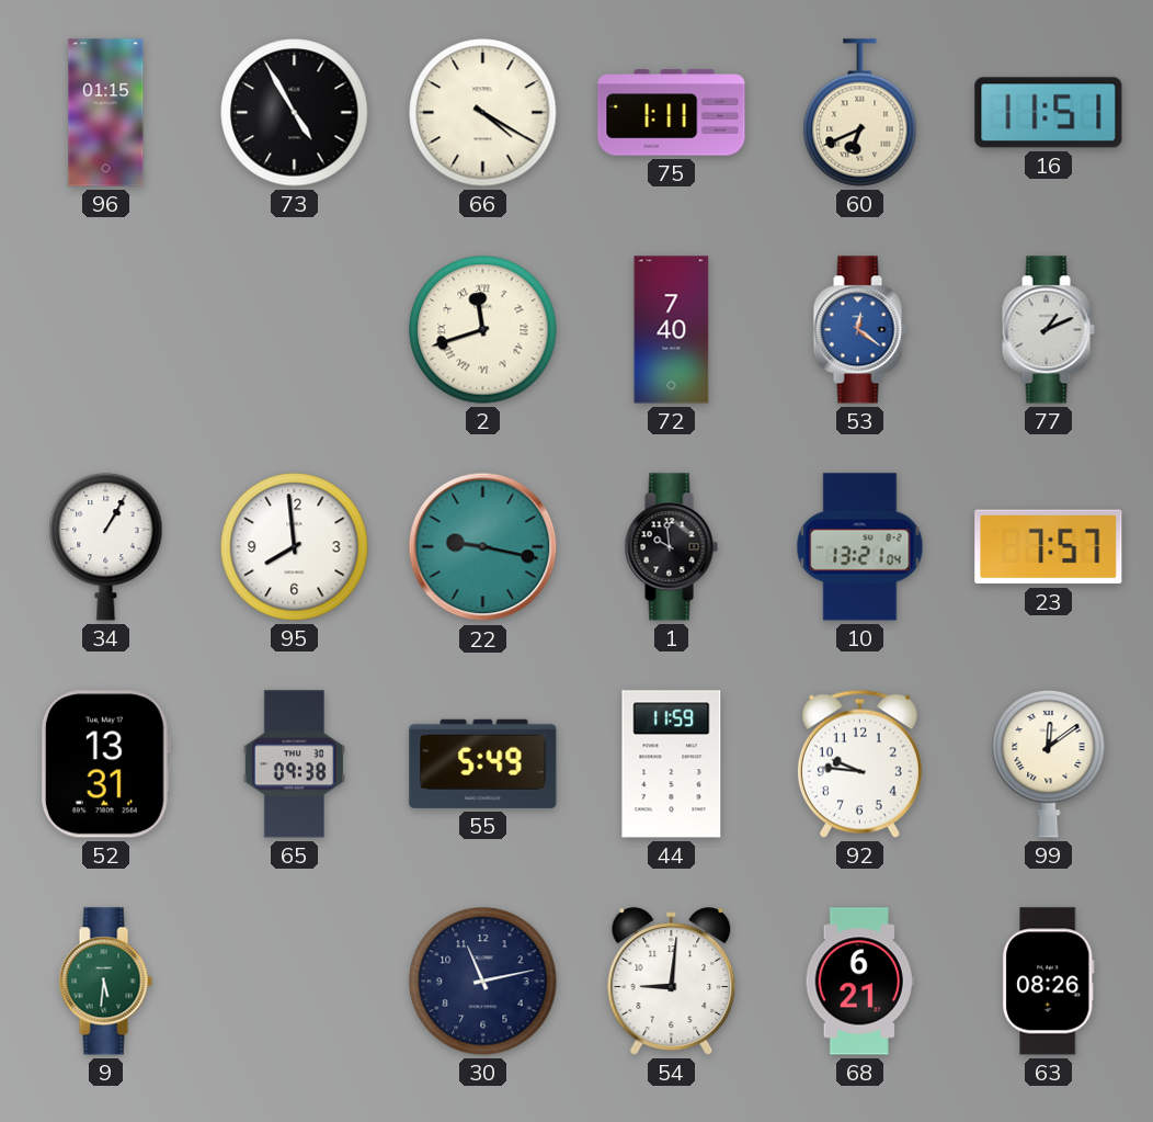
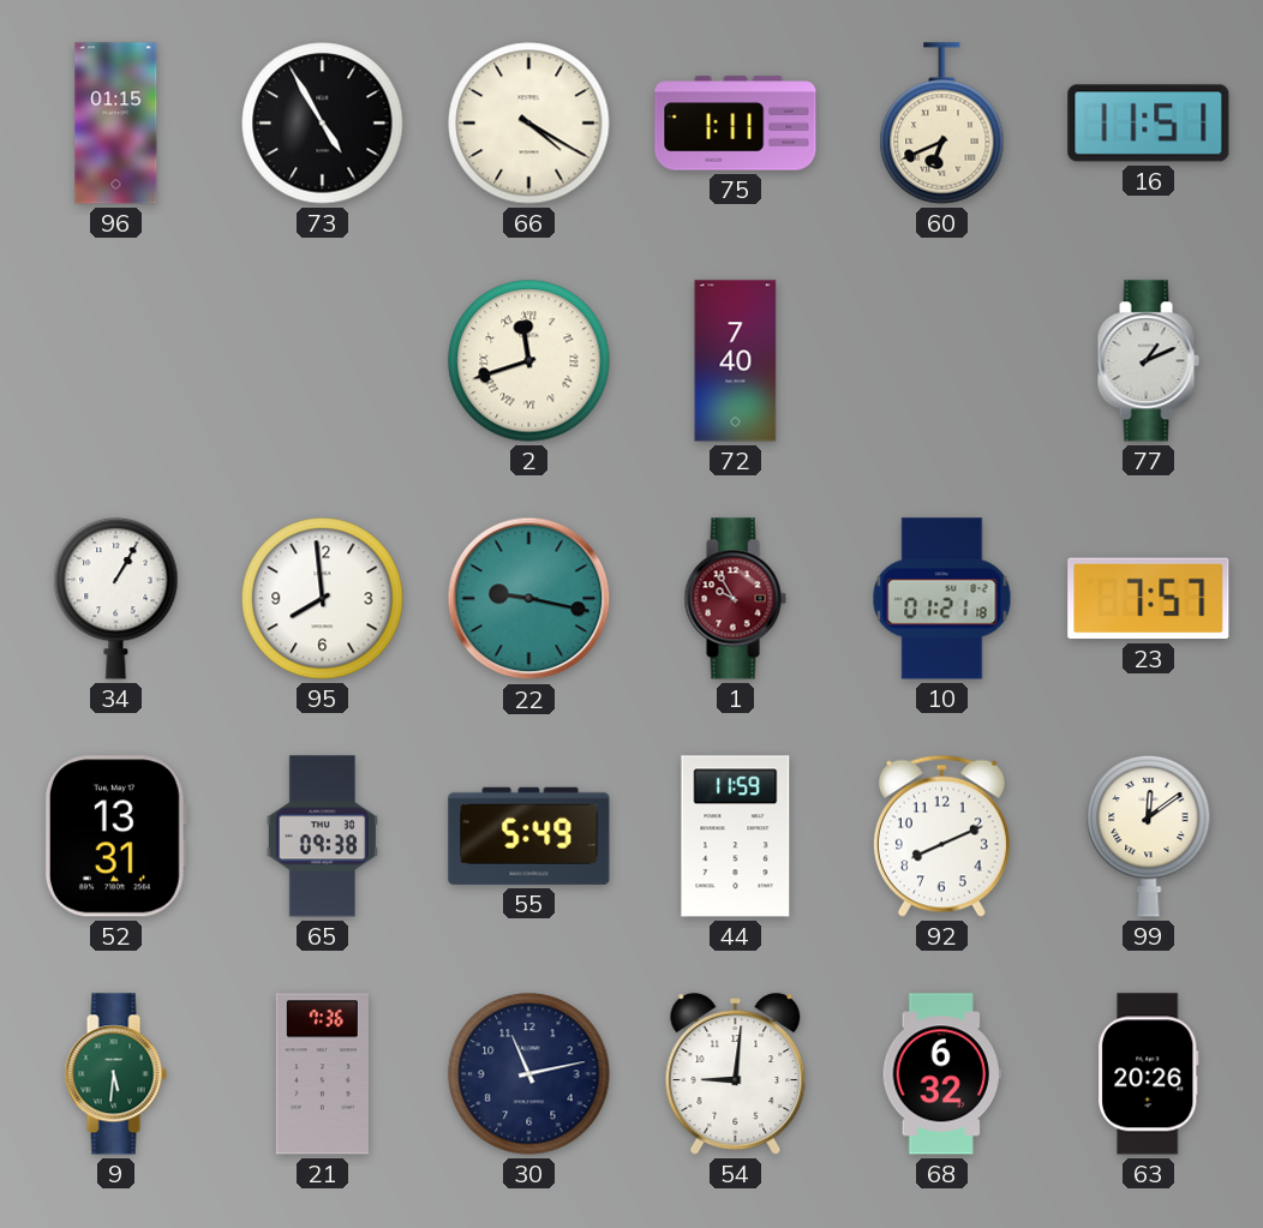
53: 12:21 -> none (859, 330)
1: 9:59 -> 9:55 (735, 599)
1 dial: black -> burgundy (735, 599)
10: 13:21 -> 01:21 (942, 599)
92: 9:46 -> 8:11 (941, 835)
21: none -> 7:36 (322, 1074)
68: 6:21 -> 6:32 (941, 1074)
63: 08:26 -> 20:26 (1148, 1074)
